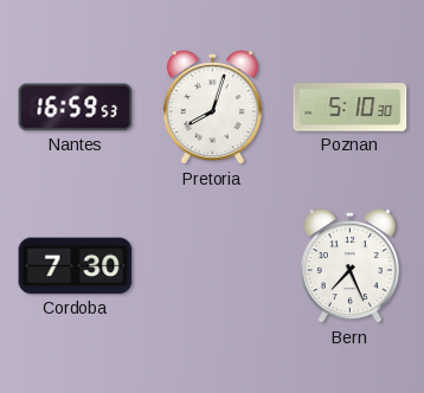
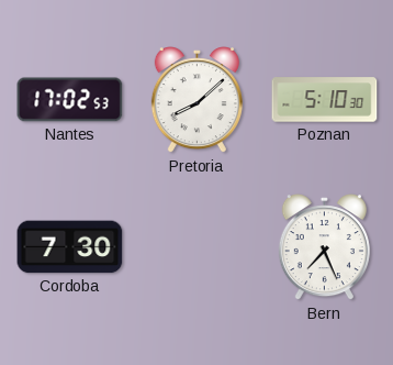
Nantes: 16:59 -> 17:02 (70, 100)
Pretoria: 8:03 -> 8:08 (196, 101)
